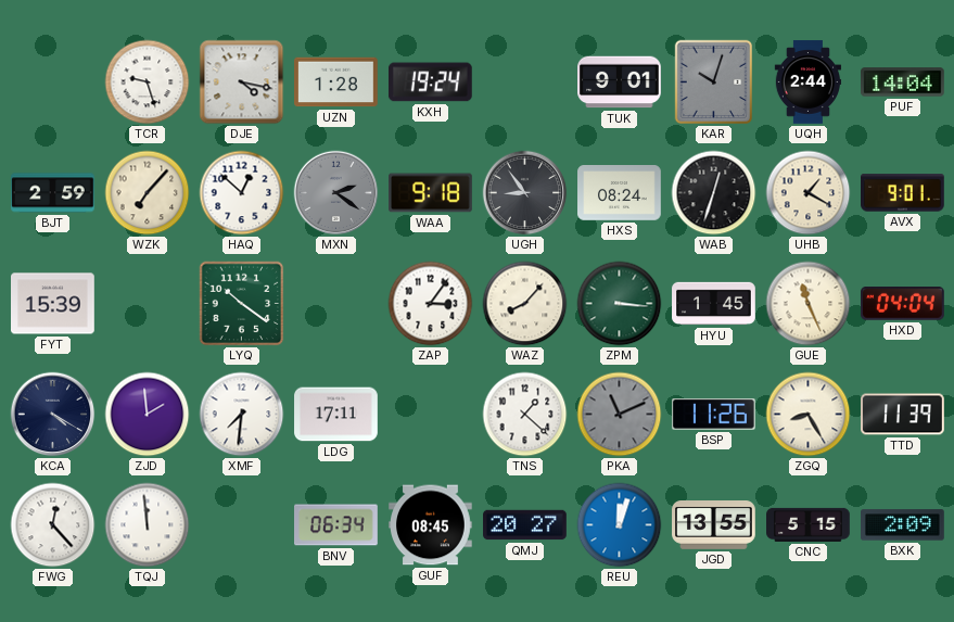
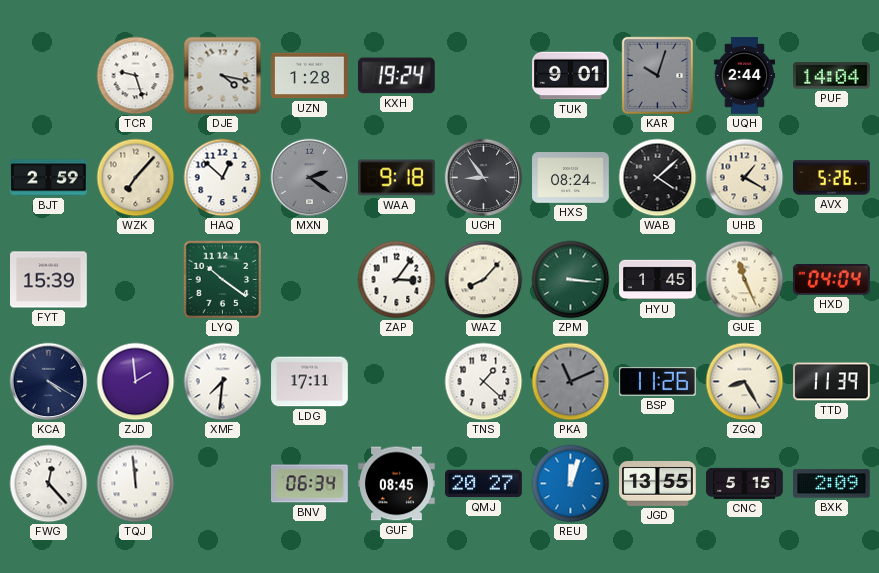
WAB: 12:33 -> 4:08 (658, 178)
AVX: 9:01 -> 5:26 (832, 178)
